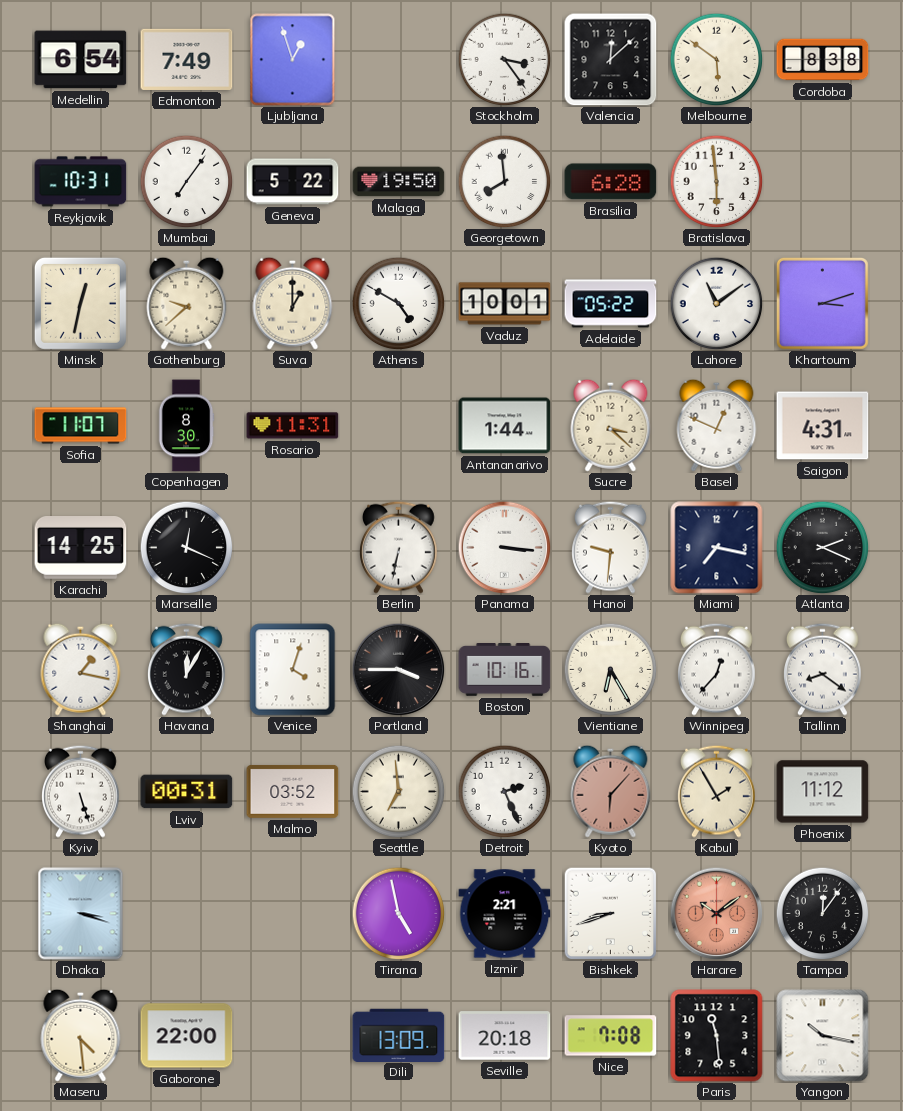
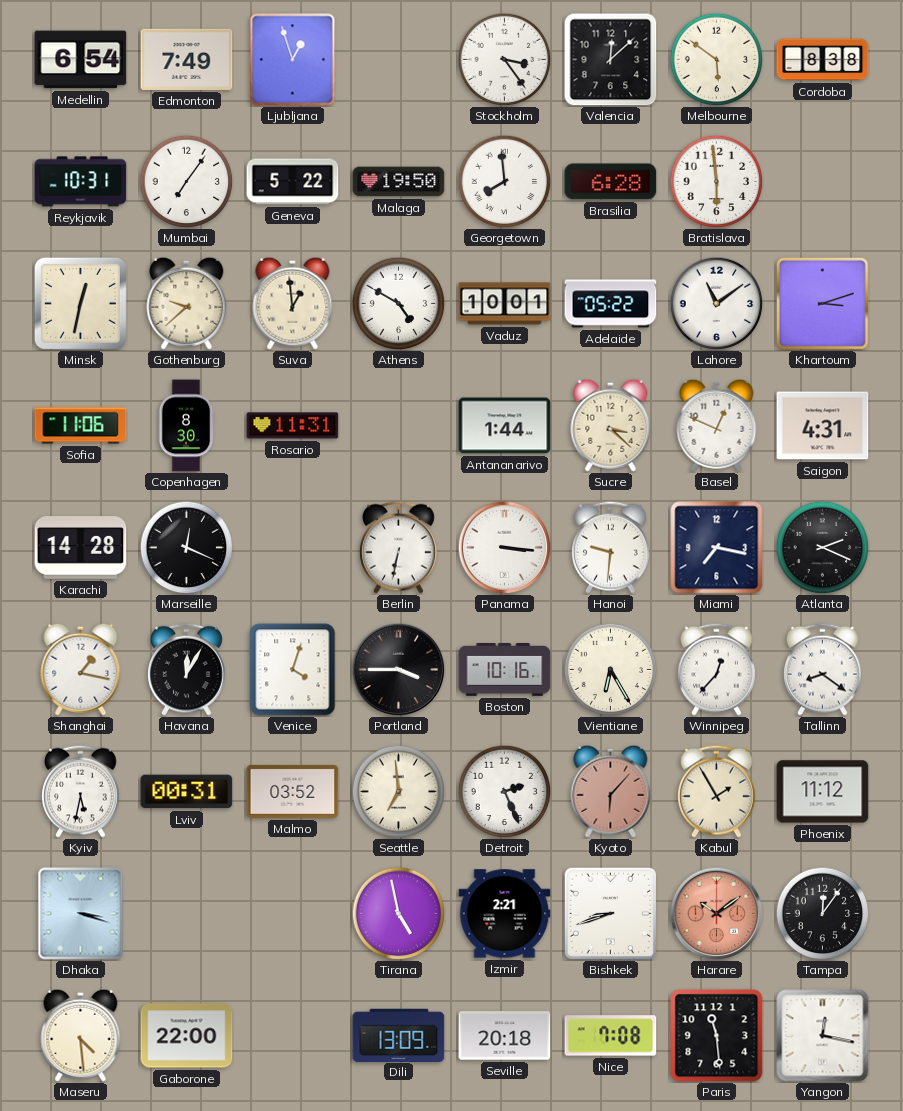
Suva: 1:00 -> 12:59 (293, 303)
Sofia: 11:07 -> 11:06 (81, 426)
Karachi: 14:25 -> 14:28 (81, 548)
Kyiv: 5:27 -> 5:32 (81, 791)
Yangon: 10:17 -> 12:17 (823, 1036)
